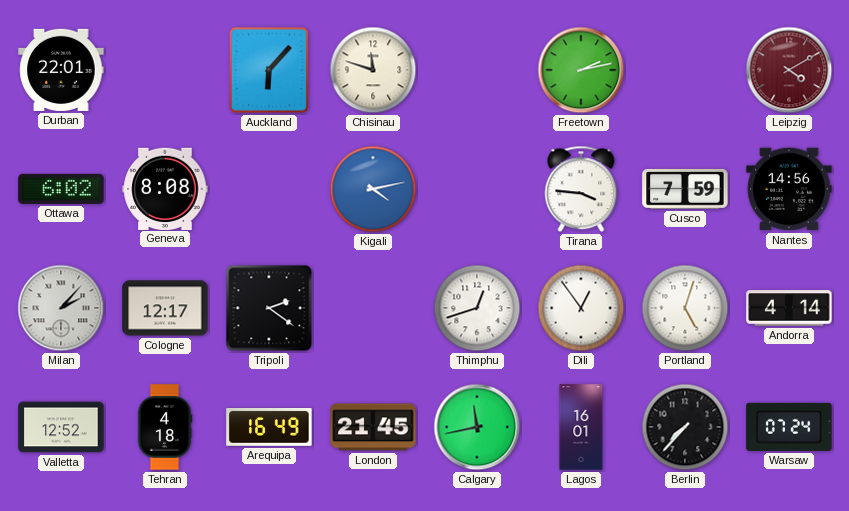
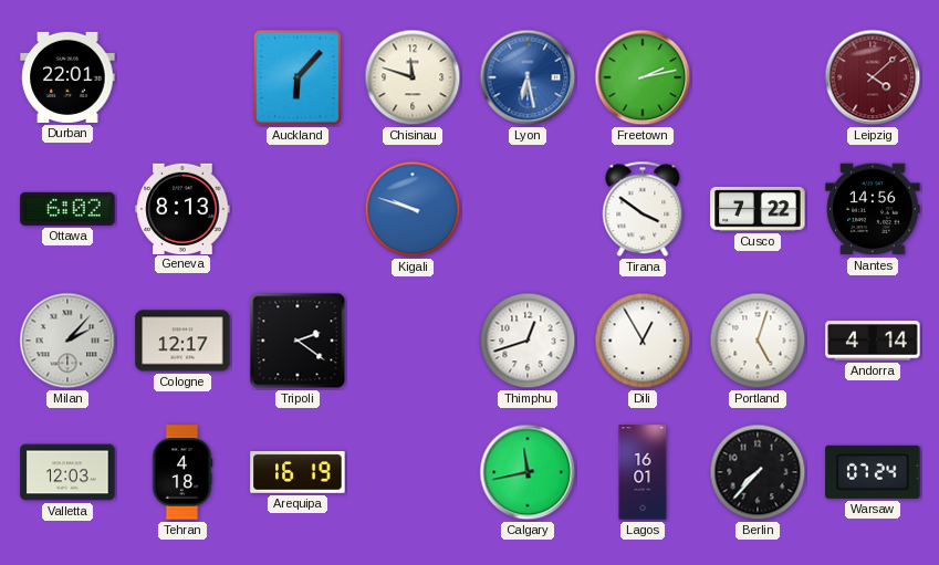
Lyon: none -> 6:28 (528, 77)
Leipzig: 4:10 -> 4:08 (873, 77)
Geneva: 8:08 -> 8:13 (182, 208)
Kigali: 4:13 -> 9:48 (413, 209)
Tirana: 3:46 -> 3:51 (643, 209)
Cusco: 7:59 -> 7:22 (758, 209)
Dili: 12:54 -> 12:55 (643, 341)
Valletta: 12:52 -> 12:03 (67, 472)
Arequipa: 16:49 -> 16:19 (298, 473)
London: 21:45 -> none (373, 427)
